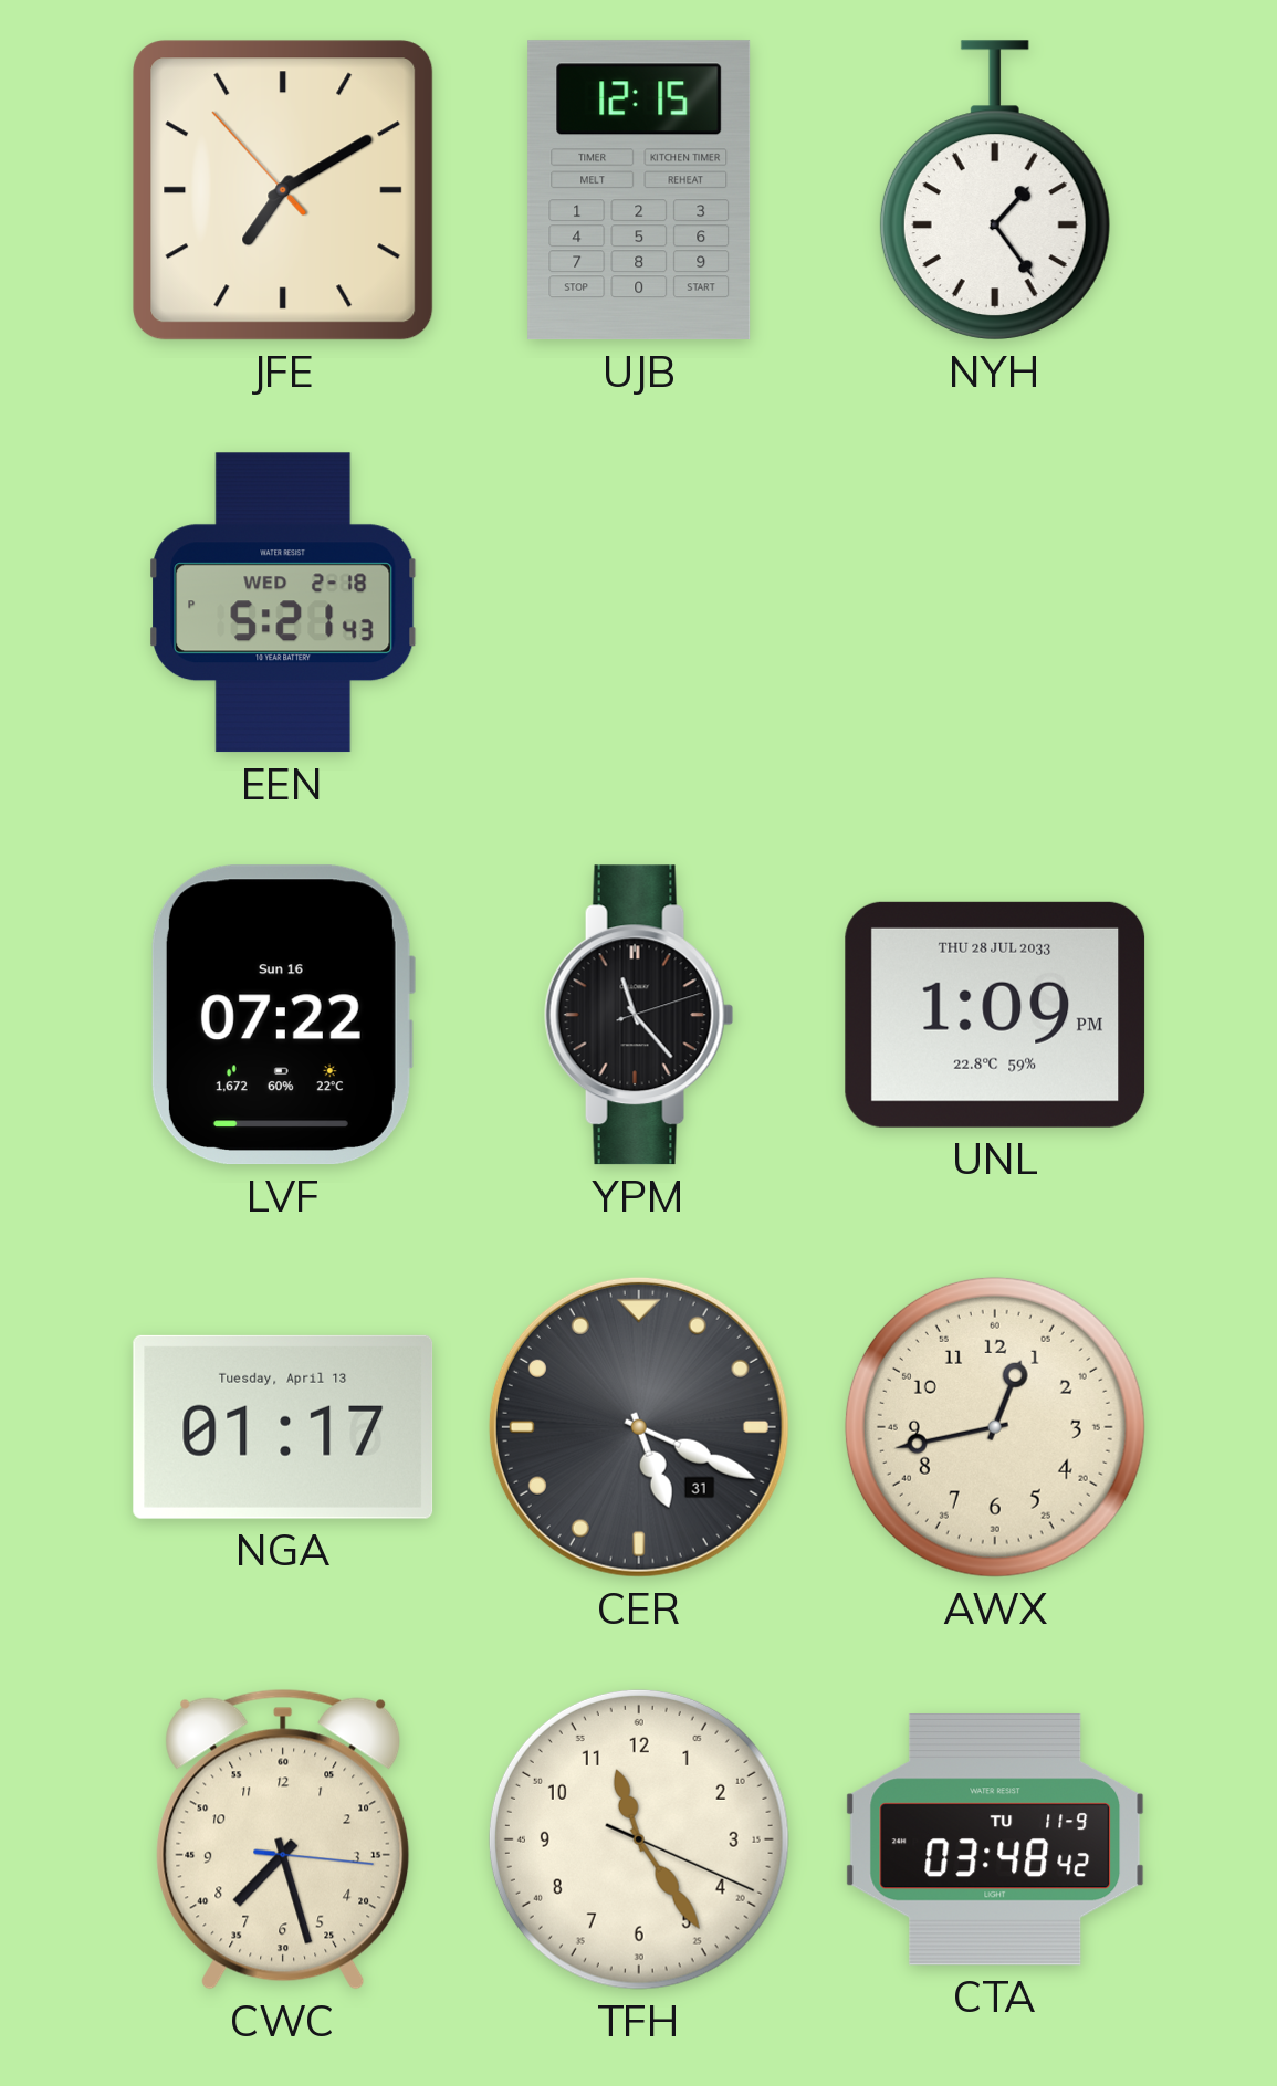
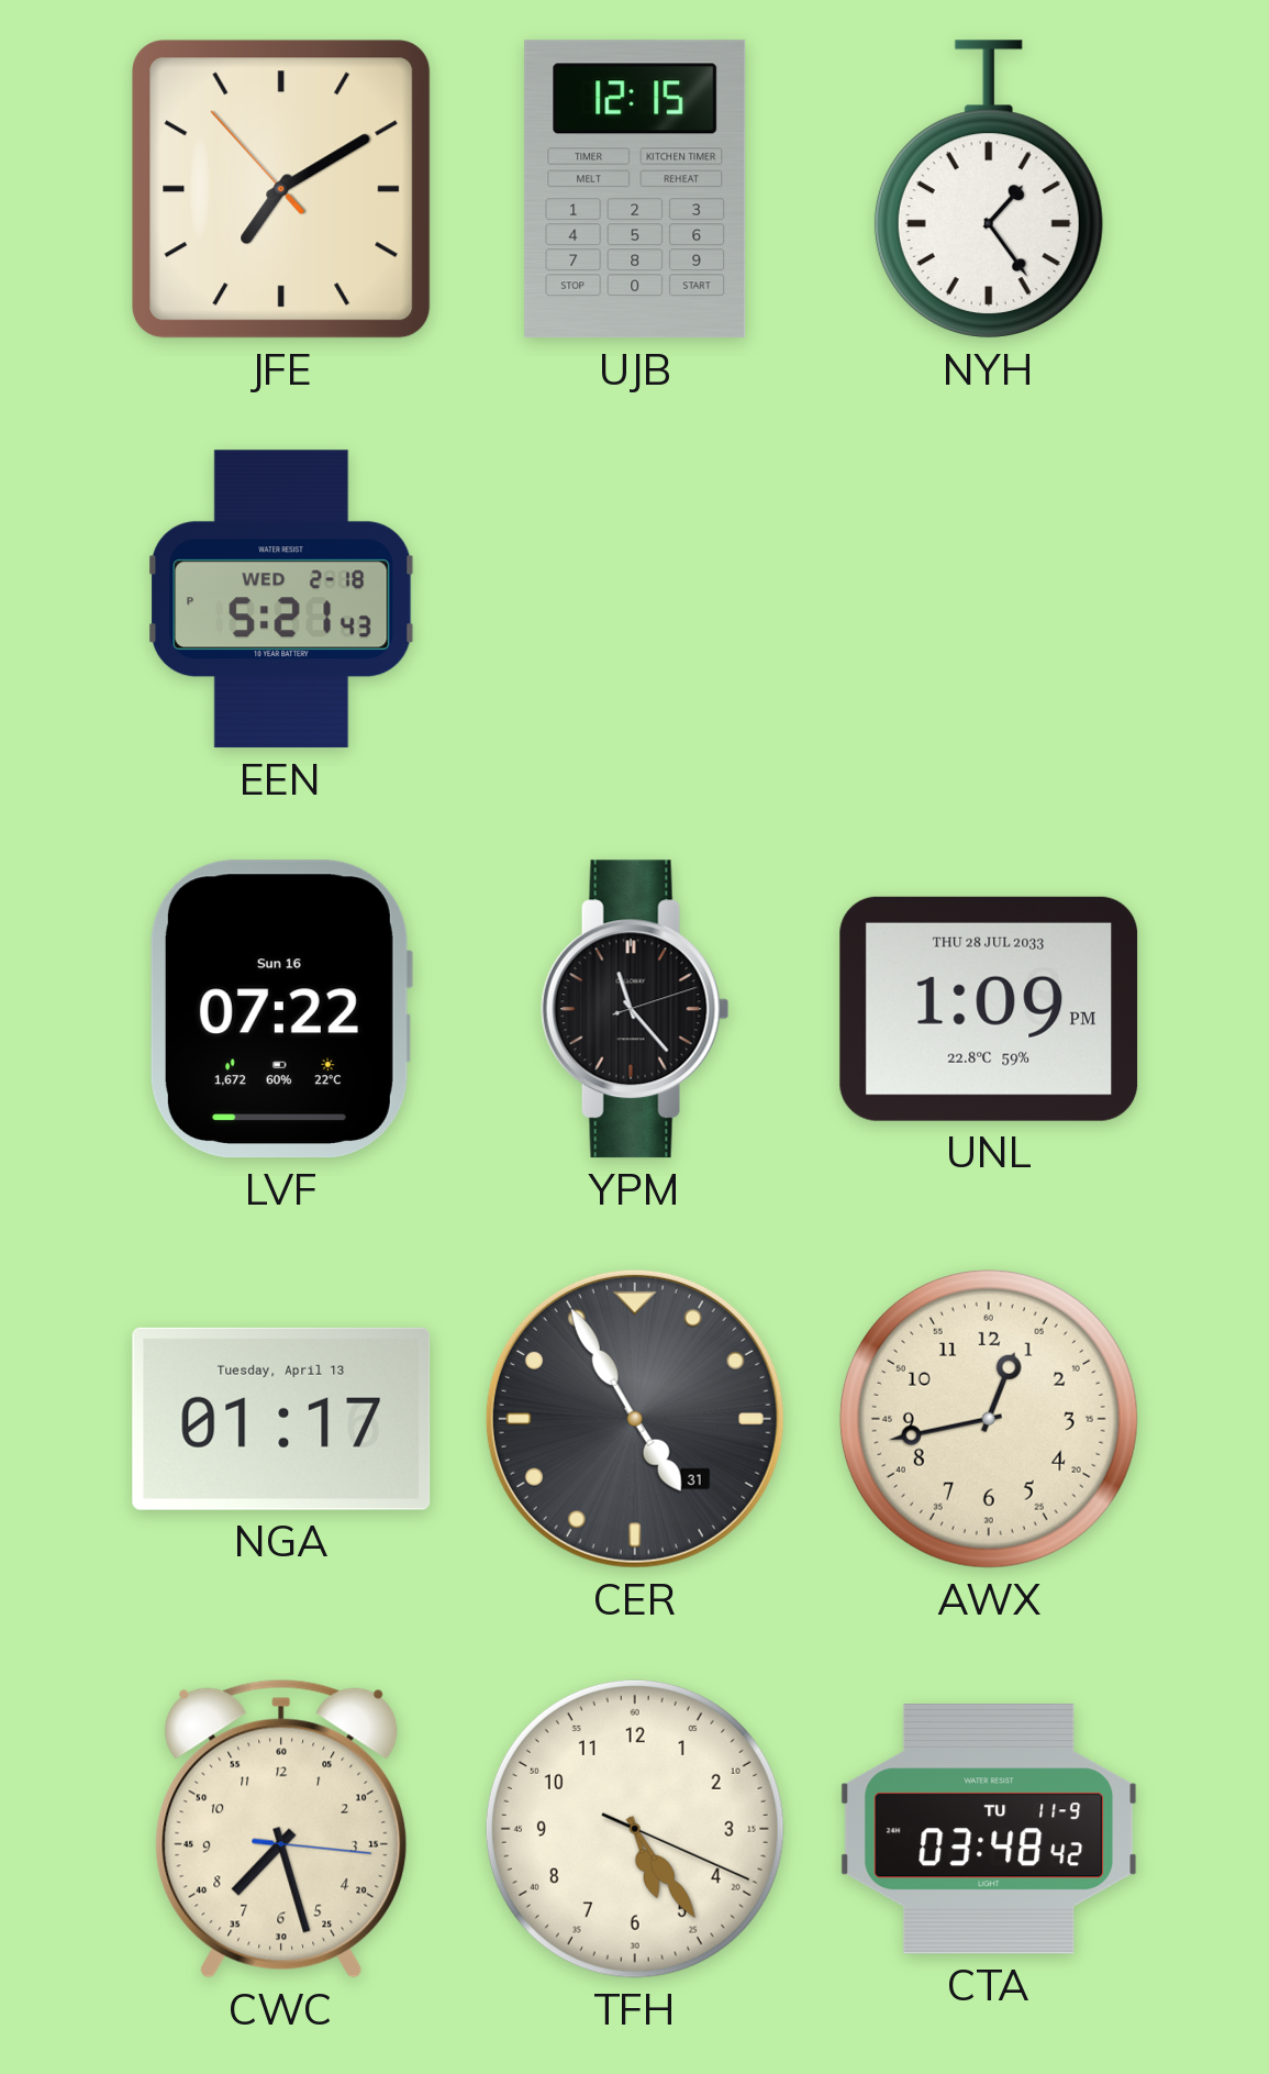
CER: 5:19 -> 4:55 (635, 1419)
TFH: 11:24 -> 5:24 (635, 1829)
